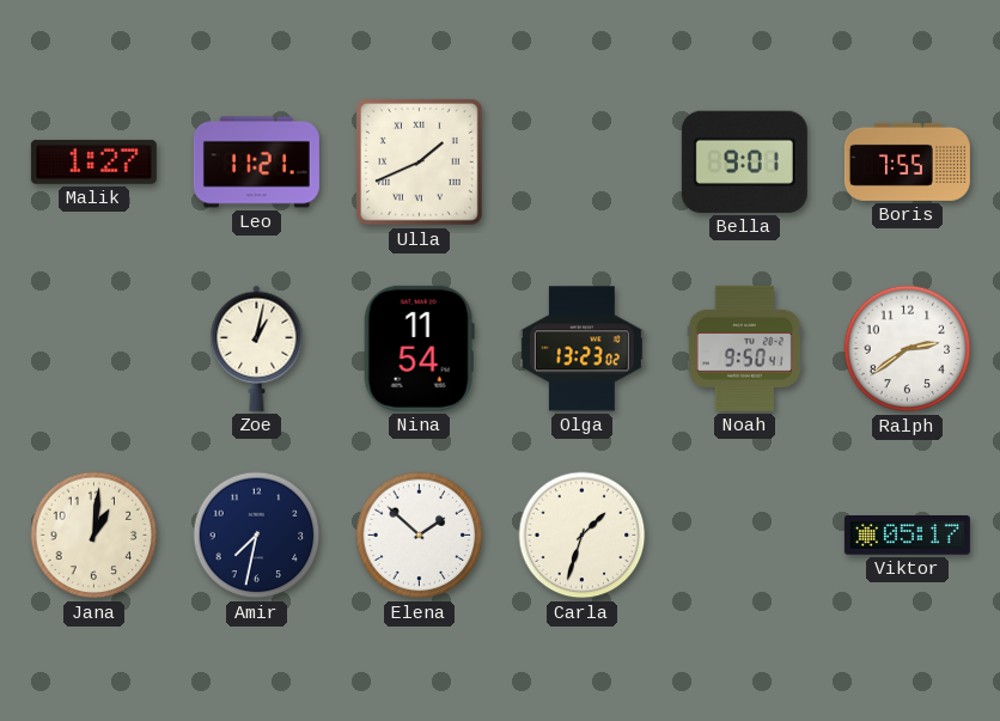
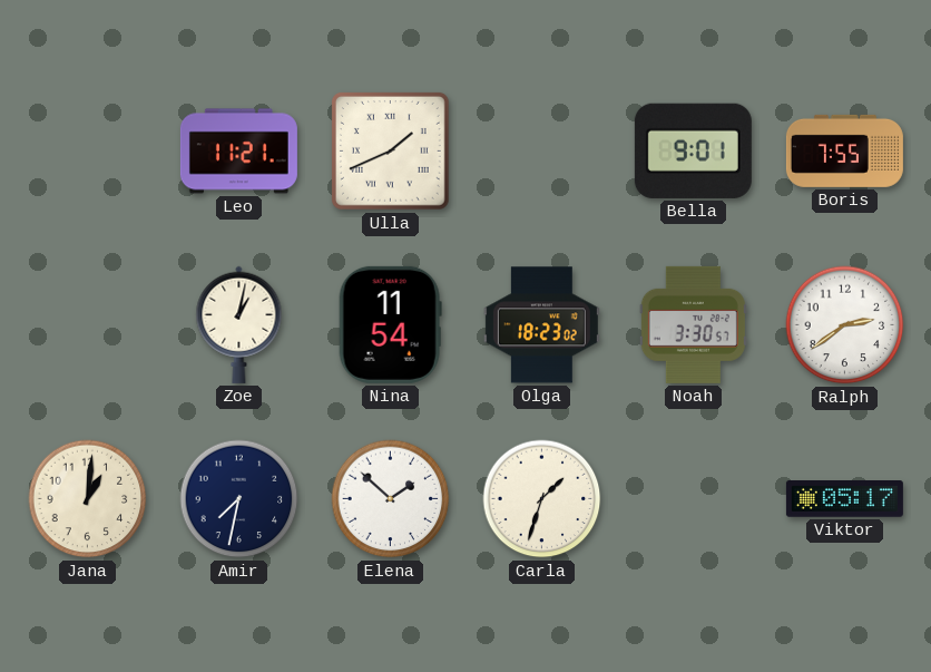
Malik: 1:27 -> none (93, 161)
Olga: 13:23 -> 18:23 (541, 325)
Noah: 9:50 -> 3:30 (693, 324)
